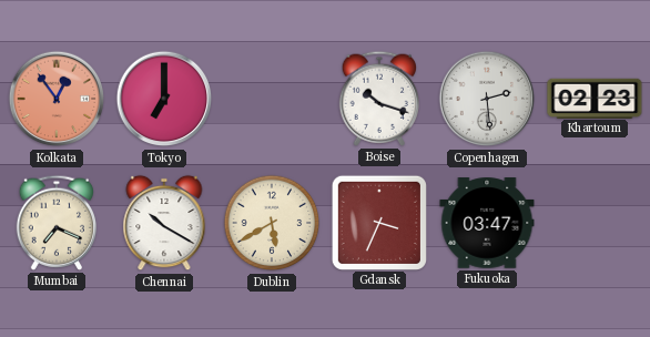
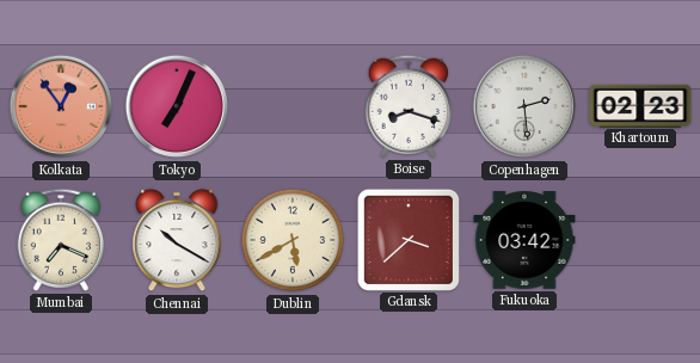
Tokyo: 7:00 -> 7:04 (177, 106)
Boise: 10:18 -> 8:18 (407, 106)
Gdansk: 3:34 -> 3:38 (407, 239)
Fukuoka: 03:47 -> 03:42 (524, 240)
